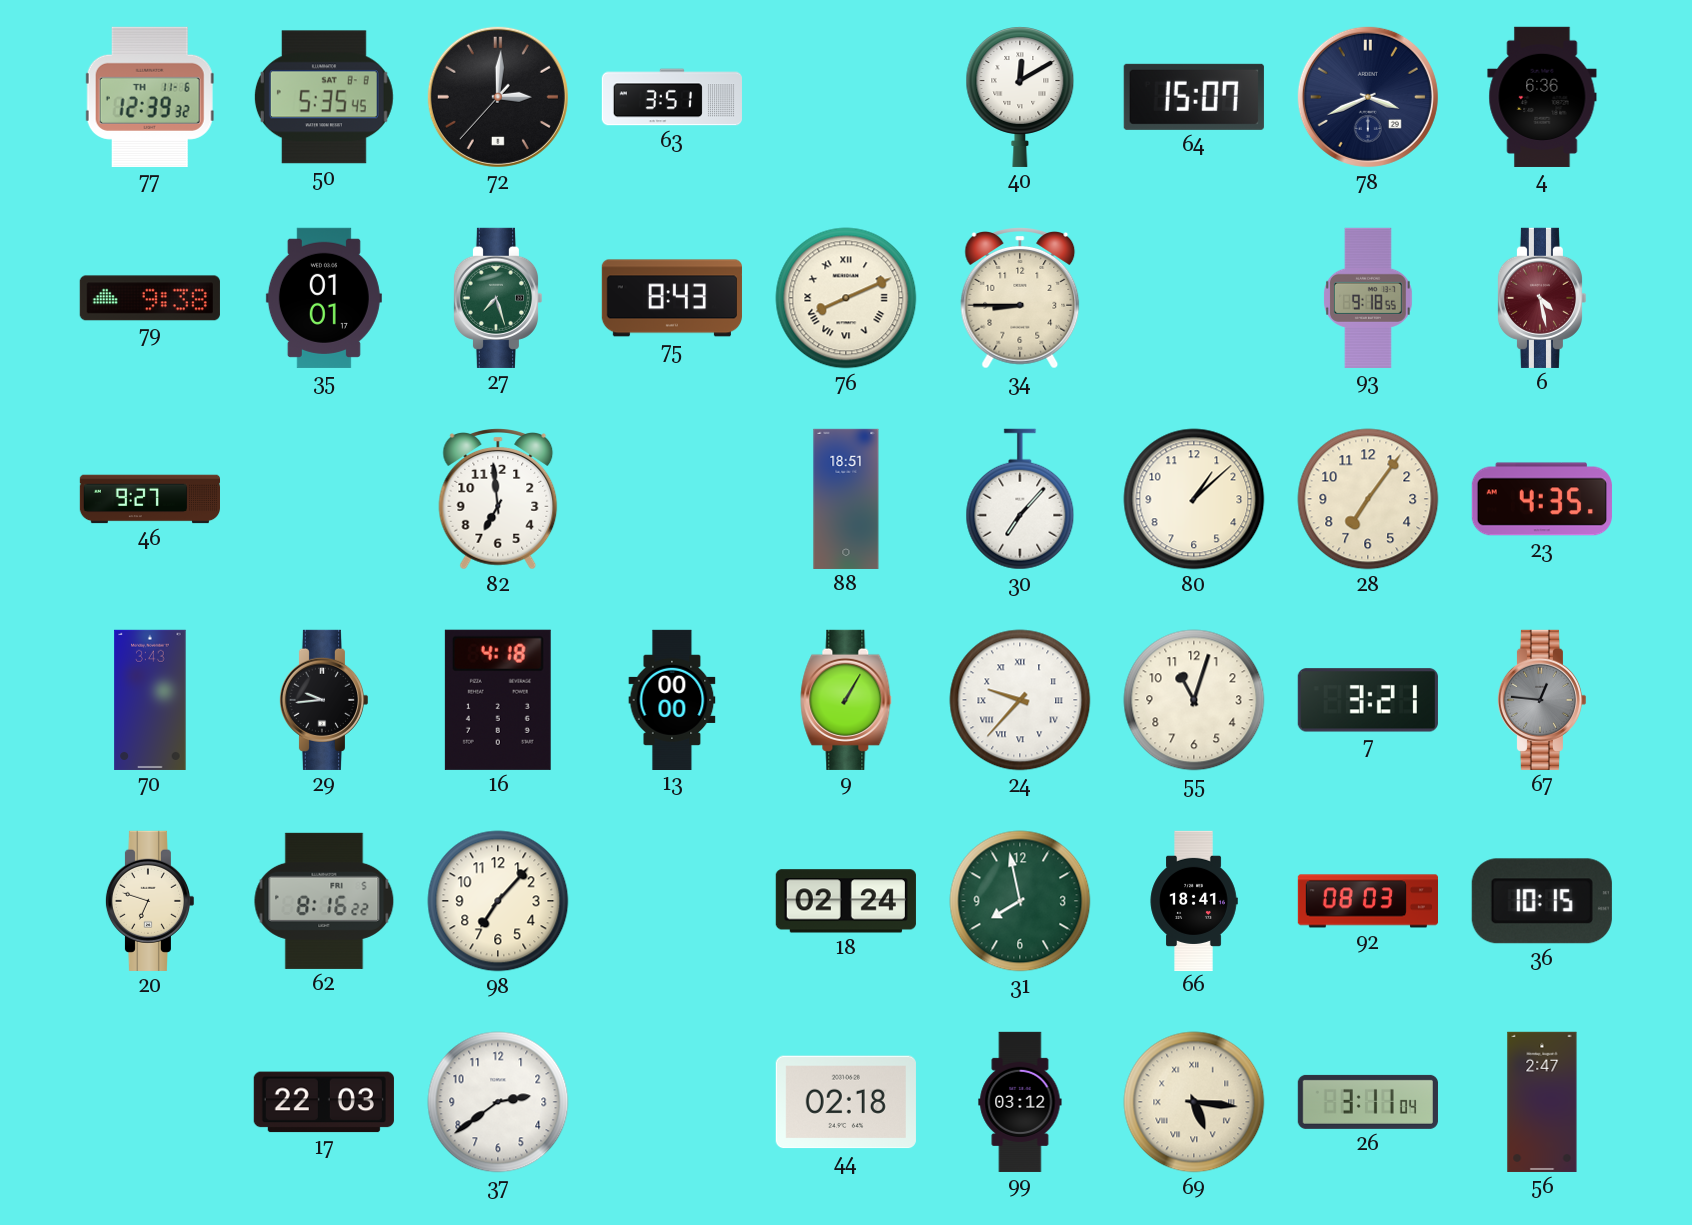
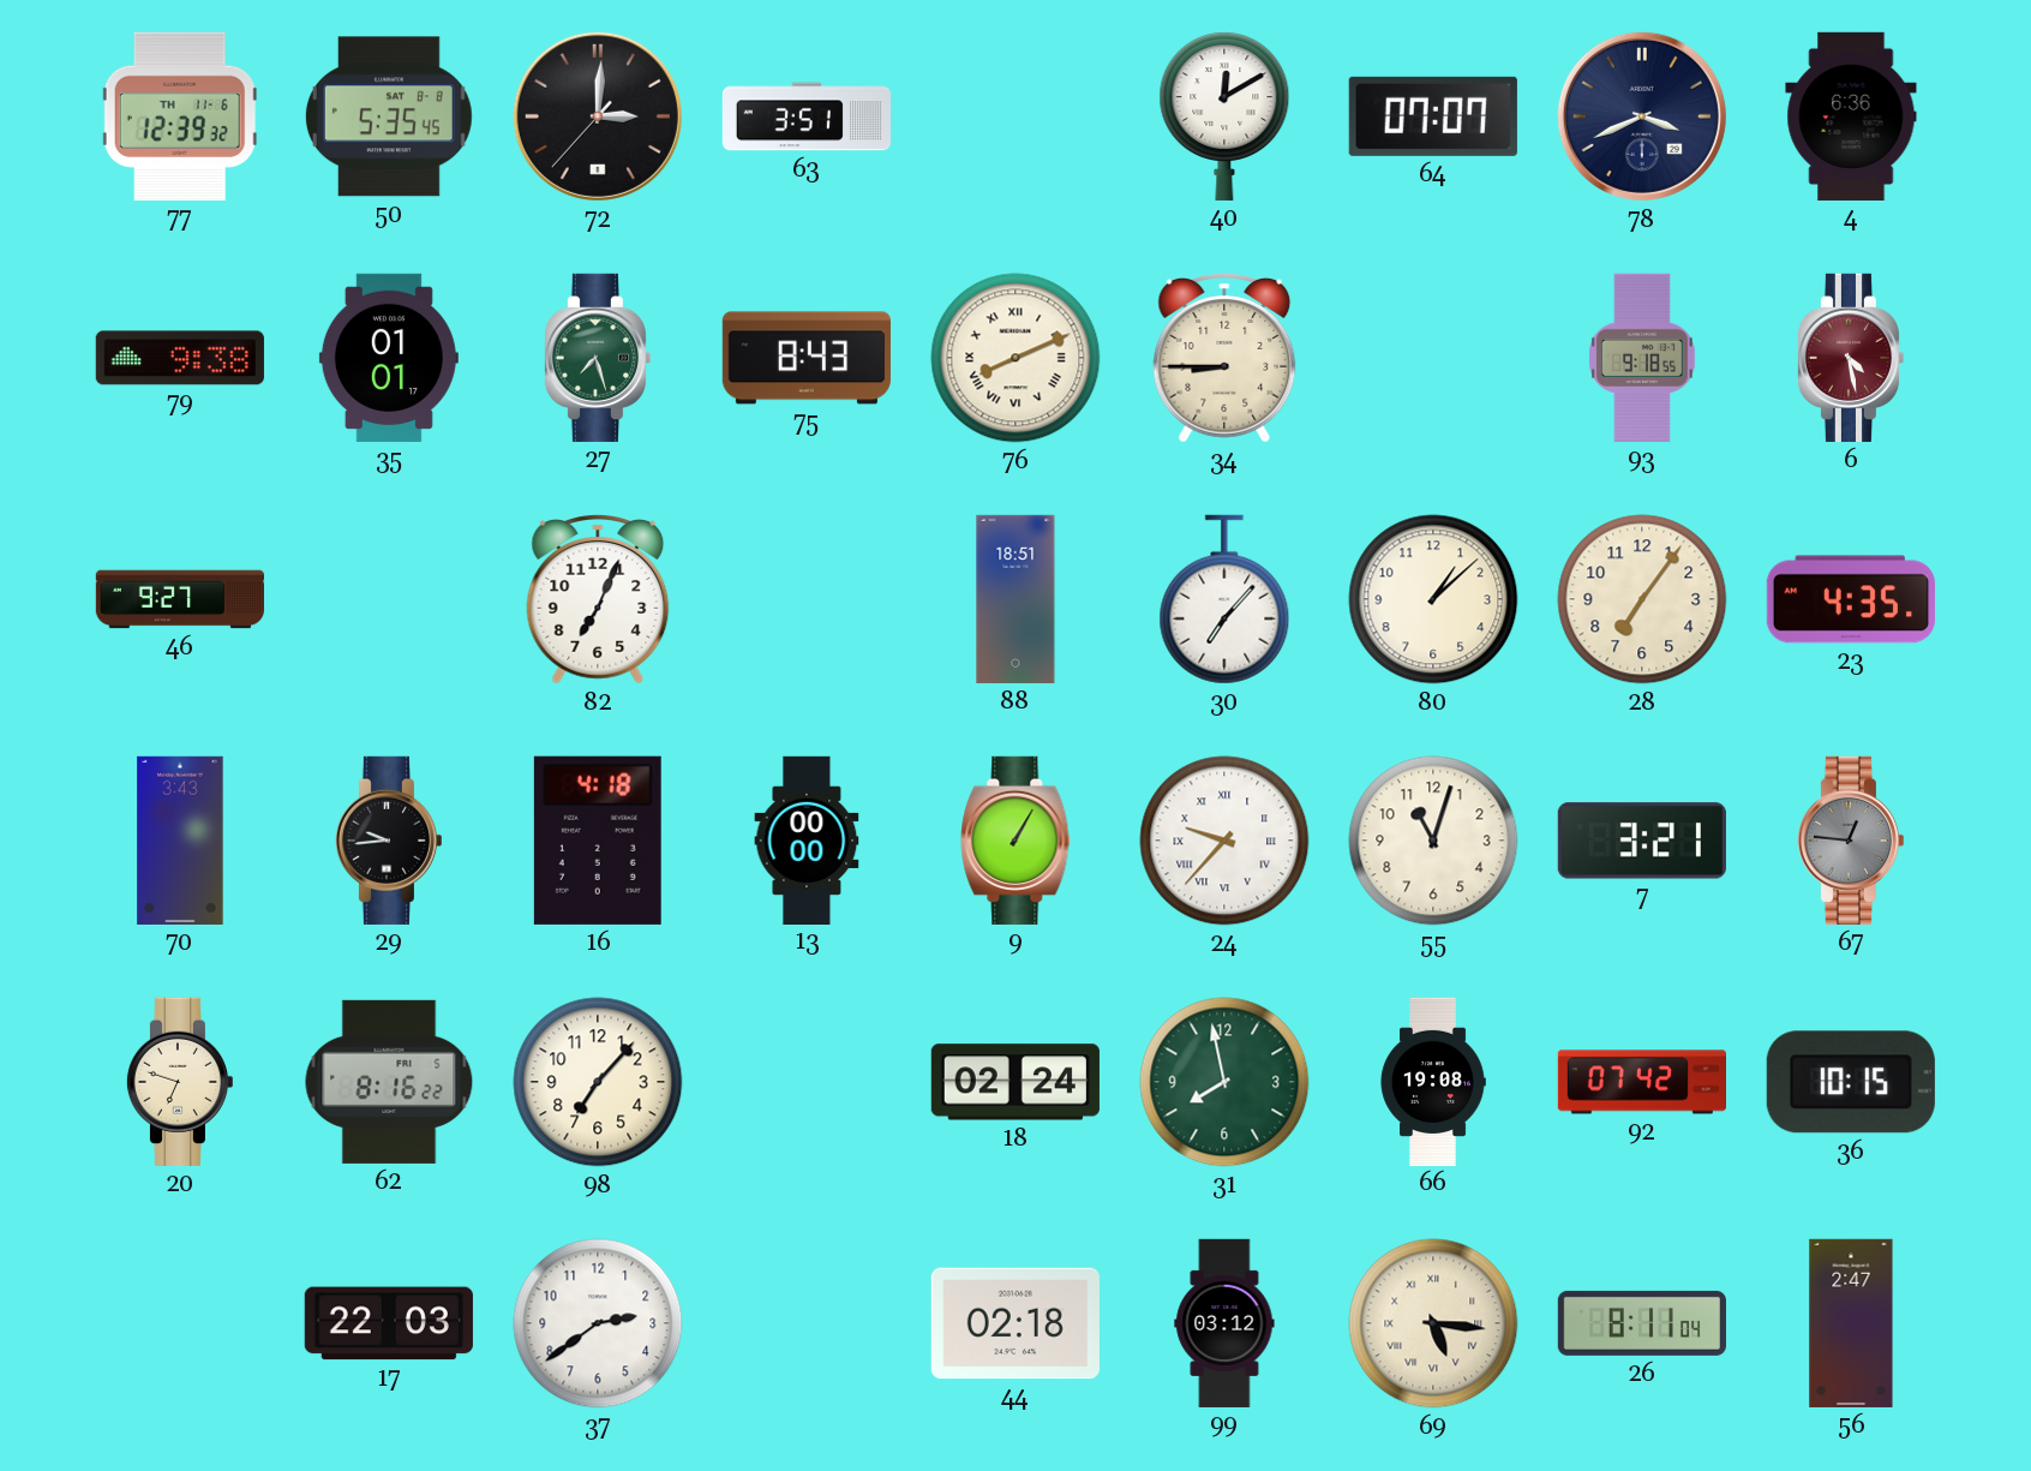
64: 15:07 -> 07:07 (1433, 116)
82: 6:59 -> 7:04 (598, 600)
66: 18:41 -> 19:08 (1433, 1081)
92: 08:03 -> 07:42 (1641, 1082)
26: 3:11 -> 8:11 (1642, 1323)
